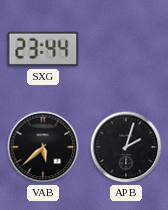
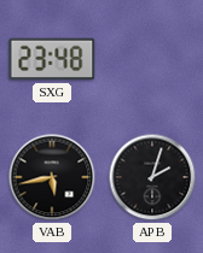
SXG: 23:44 -> 23:48 (52, 59)
VAB: 5:38 -> 5:43 (52, 177)
